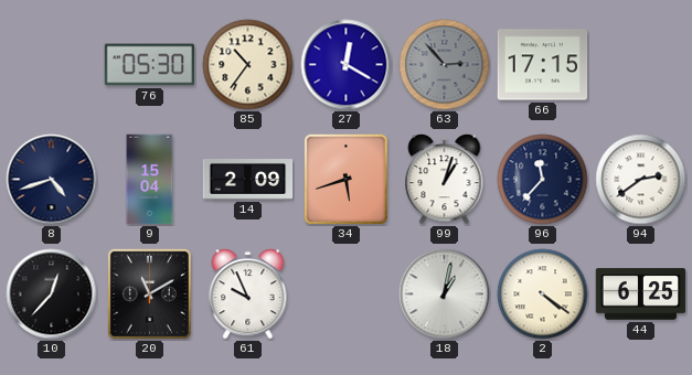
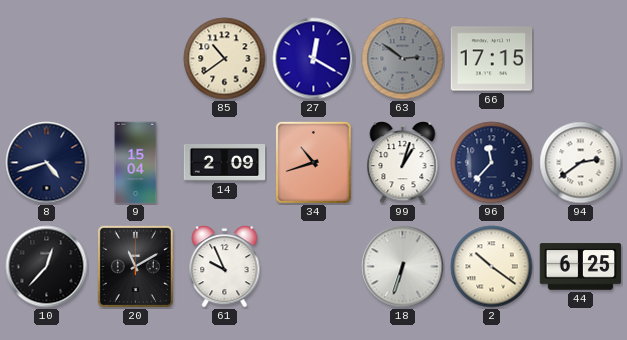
76: 05:30 -> none (150, 65)
85: 10:36 -> 10:39 (225, 59)
63: 2:53 -> 2:51 (403, 59)
34: 5:42 -> 10:42 (313, 162)
18: 1:02 -> 6:33 (403, 267)
2: 4:21 -> 10:21 (492, 267)
